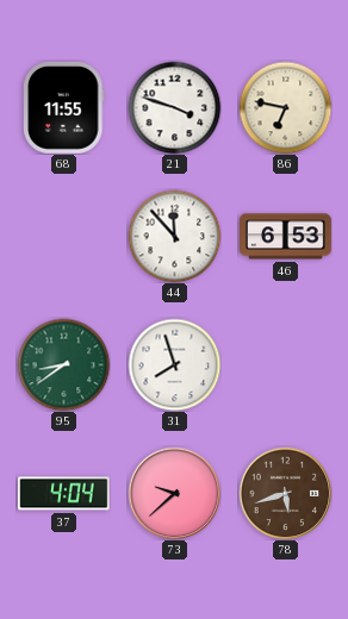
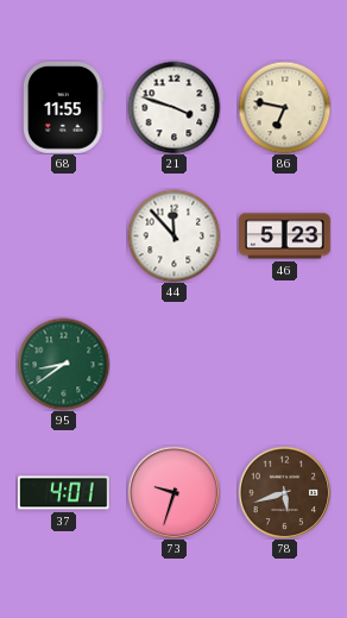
46: 6:53 -> 5:23 (285, 237)
31: 7:57 -> none (174, 364)
37: 4:04 -> 4:01 (63, 493)
73: 9:38 -> 9:33 (173, 492)
